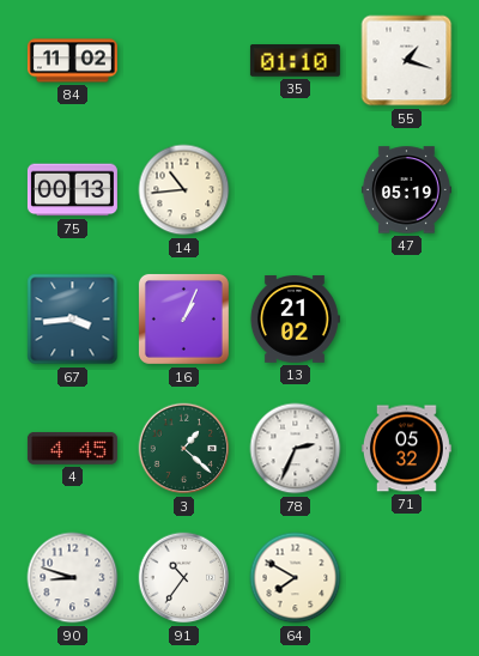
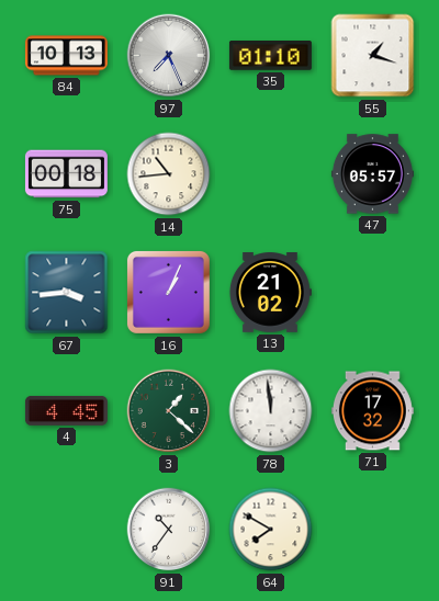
84: 11:02 -> 10:13 (66, 56)
97: none -> 7:26 (169, 56)
75: 00:13 -> 00:18 (66, 174)
47: 05:19 -> 05:57 (372, 174)
78: 2:34 -> 11:59 (271, 411)
71: 05:32 -> 17:32 (372, 411)
90: 8:48 -> none (73, 578)
